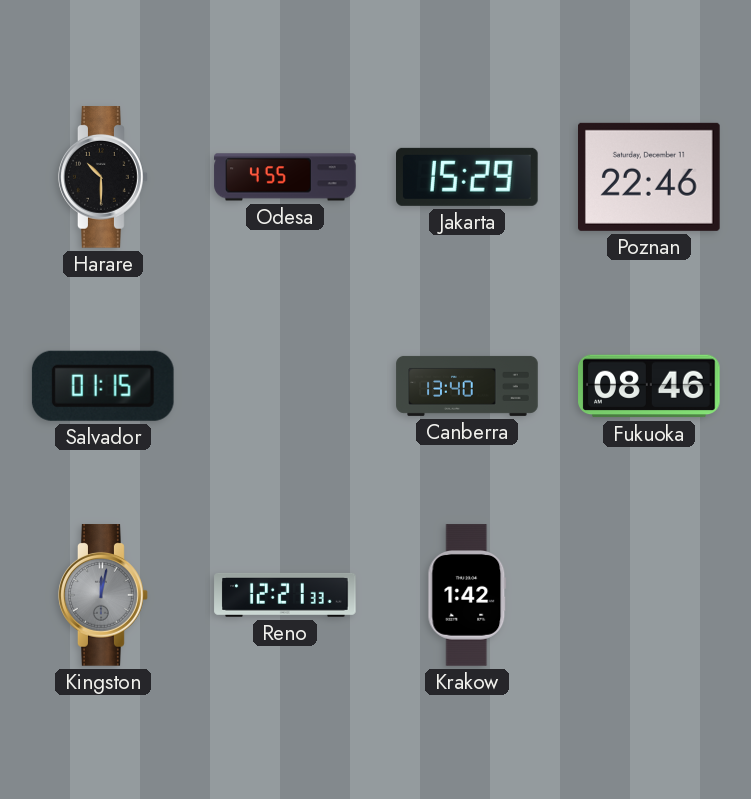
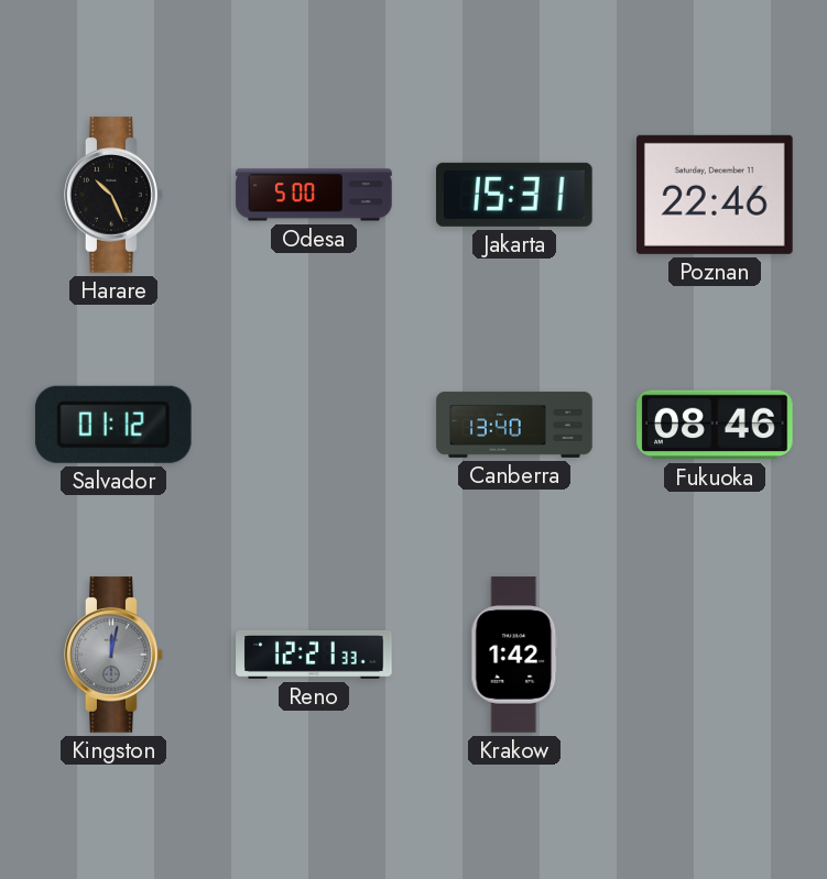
Harare: 10:30 -> 10:26 (113, 195)
Odesa: 4:55 -> 5:00 (314, 195)
Jakarta: 15:29 -> 15:31 (515, 195)
Salvador: 01:15 -> 01:12 (113, 425)
